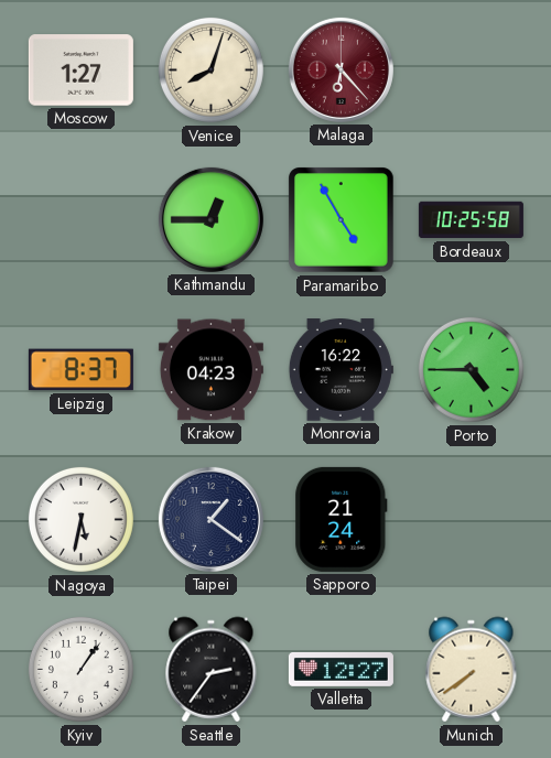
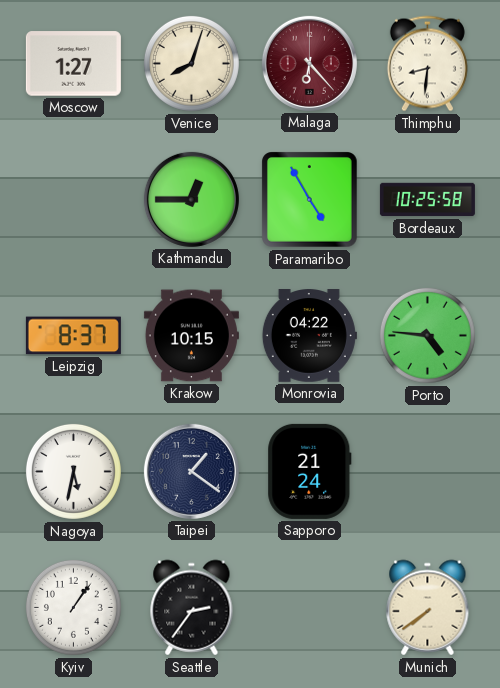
Thimphu: none -> 8:31 (427, 64)
Krakow: 04:23 -> 10:15 (191, 336)
Monrovia: 16:22 -> 04:22 (309, 336)
Porto: 4:45 -> 4:46 (427, 335)
Valletta: 12:27 -> none (341, 669)
